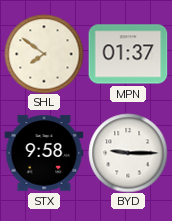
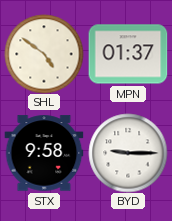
SHL: 7:51 -> 4:51 (44, 54)
